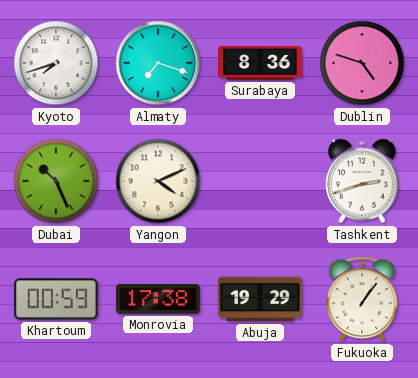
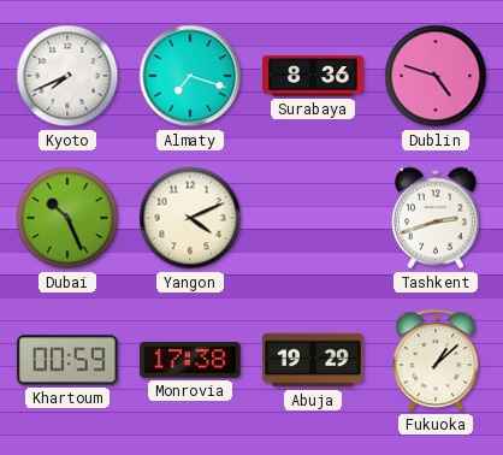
Kyoto: 7:42 -> 7:41 (67, 76)
Fukuoka: 1:06 -> 1:08 (436, 360)
